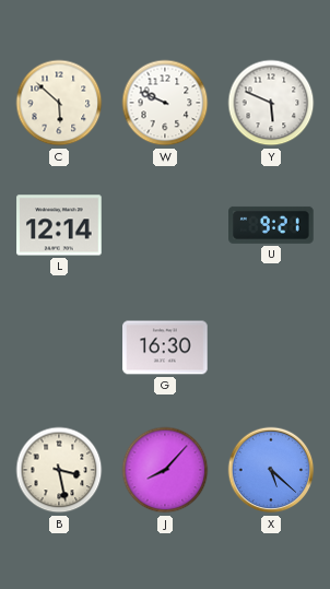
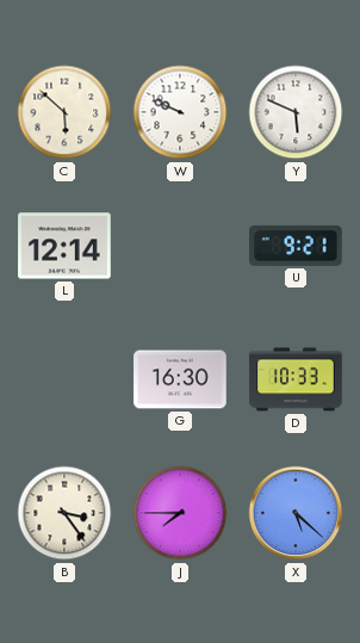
D: none -> 10:33 (296, 379)
B: 3:28 -> 3:24 (64, 513)
J: 8:07 -> 7:45 (180, 513)
